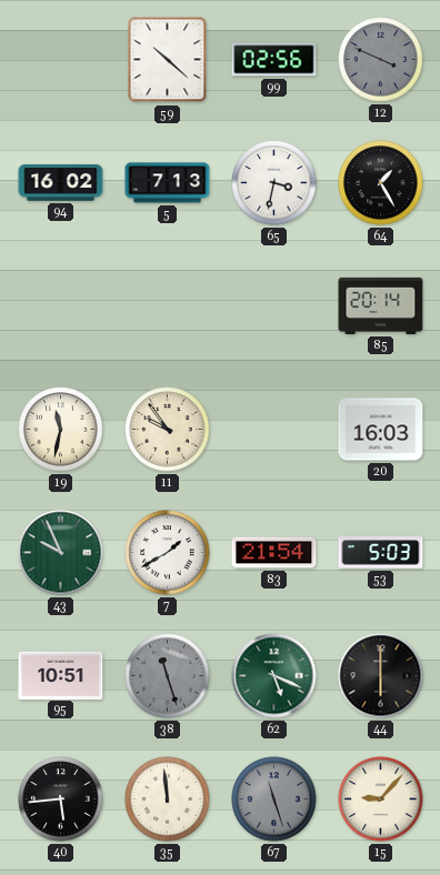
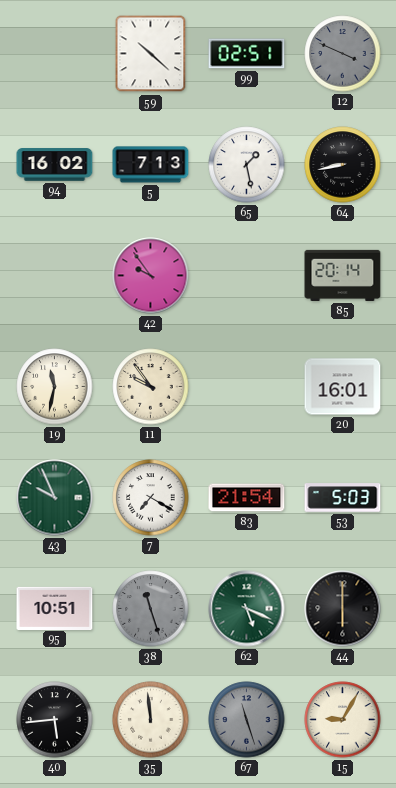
99: 02:56 -> 02:51 (247, 54)
65: 3:32 -> 1:28 (247, 165)
64: 1:25 -> 8:43 (343, 165)
42: none -> 9:54 (151, 276)
20: 16:03 -> 16:01 (343, 387)
7: 1:40 -> 7:20 (151, 498)
15: 9:07 -> 9:05 (343, 720)
